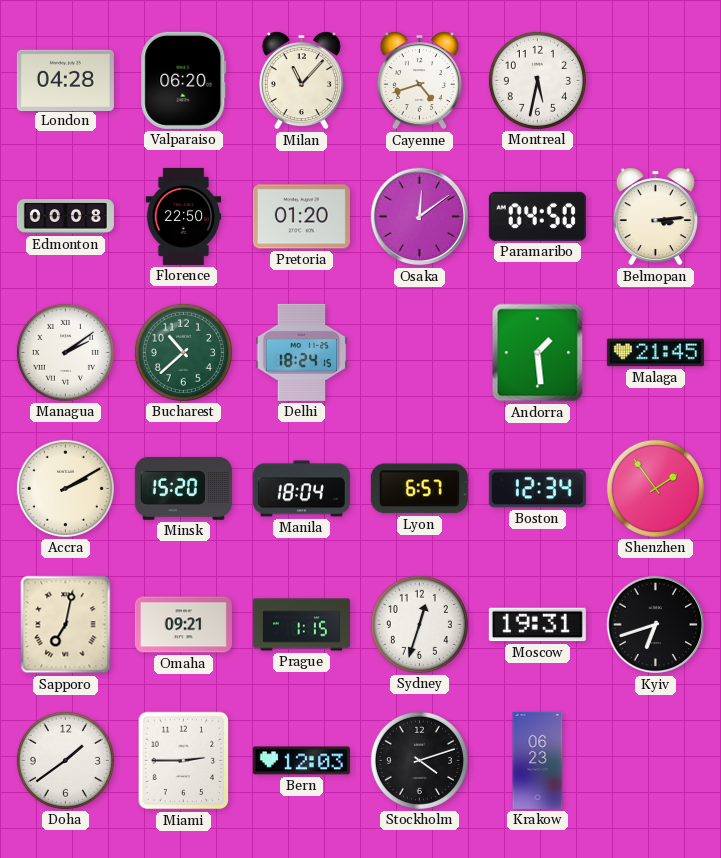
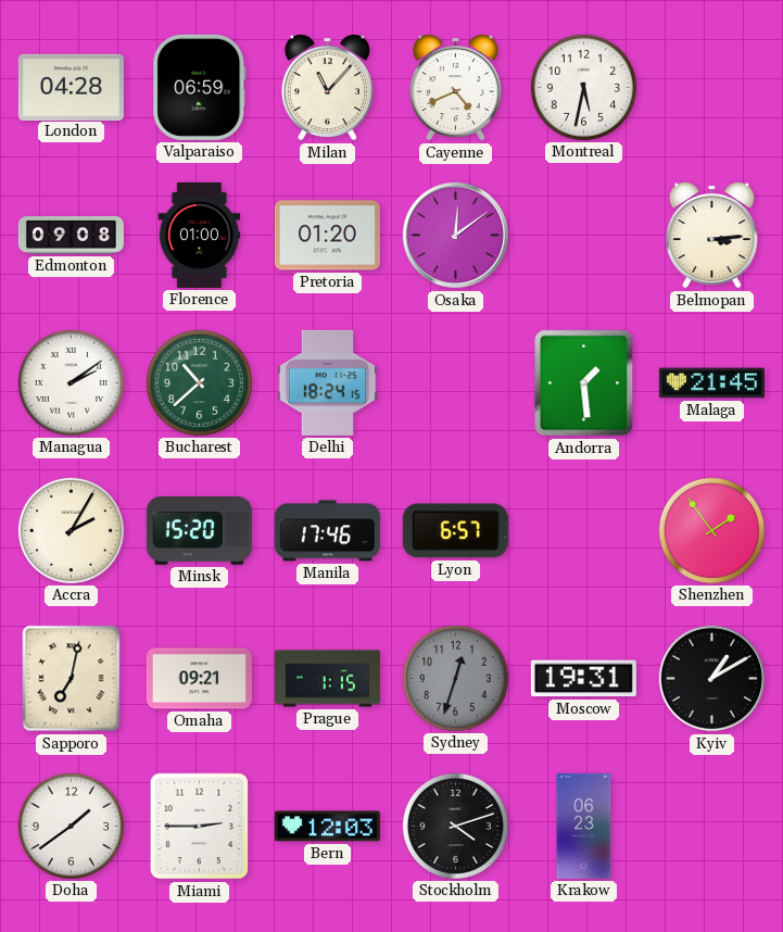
Valparaiso: 06:20 -> 06:59 (200, 87)
Cayenne: 4:42 -> 4:41 (455, 88)
Edmonton: 00:08 -> 09:08 (71, 236)
Florence: 22:50 -> 01:00 (200, 235)
Paramaribo: 04:50 -> none (537, 216)
Accra: 2:10 -> 2:05 (71, 530)
Manila: 18:04 -> 17:46 (327, 531)
Boston: 12:34 -> none (537, 489)
Sydney dial: white -> grey (455, 678)
Kyiv: 6:42 -> 1:10 (712, 679)
